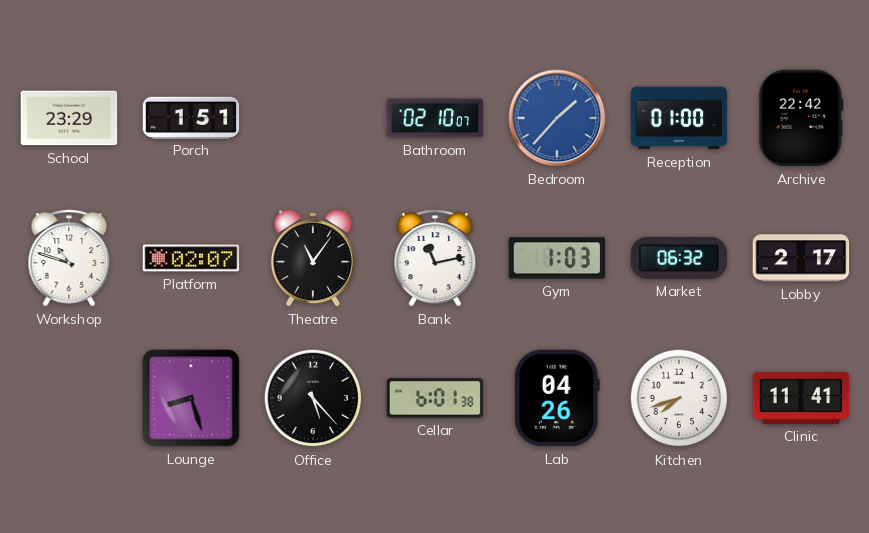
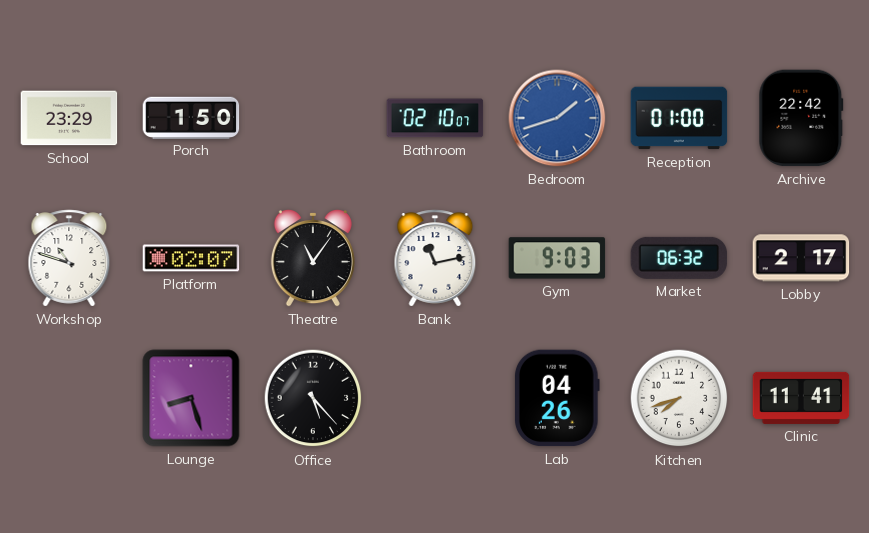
Porch: 1:51 -> 1:50 (191, 117)
Bedroom: 1:37 -> 1:42 (557, 118)
Gym: 1:03 -> 9:03 (557, 258)
Cellar: 6:01 -> none (435, 398)
